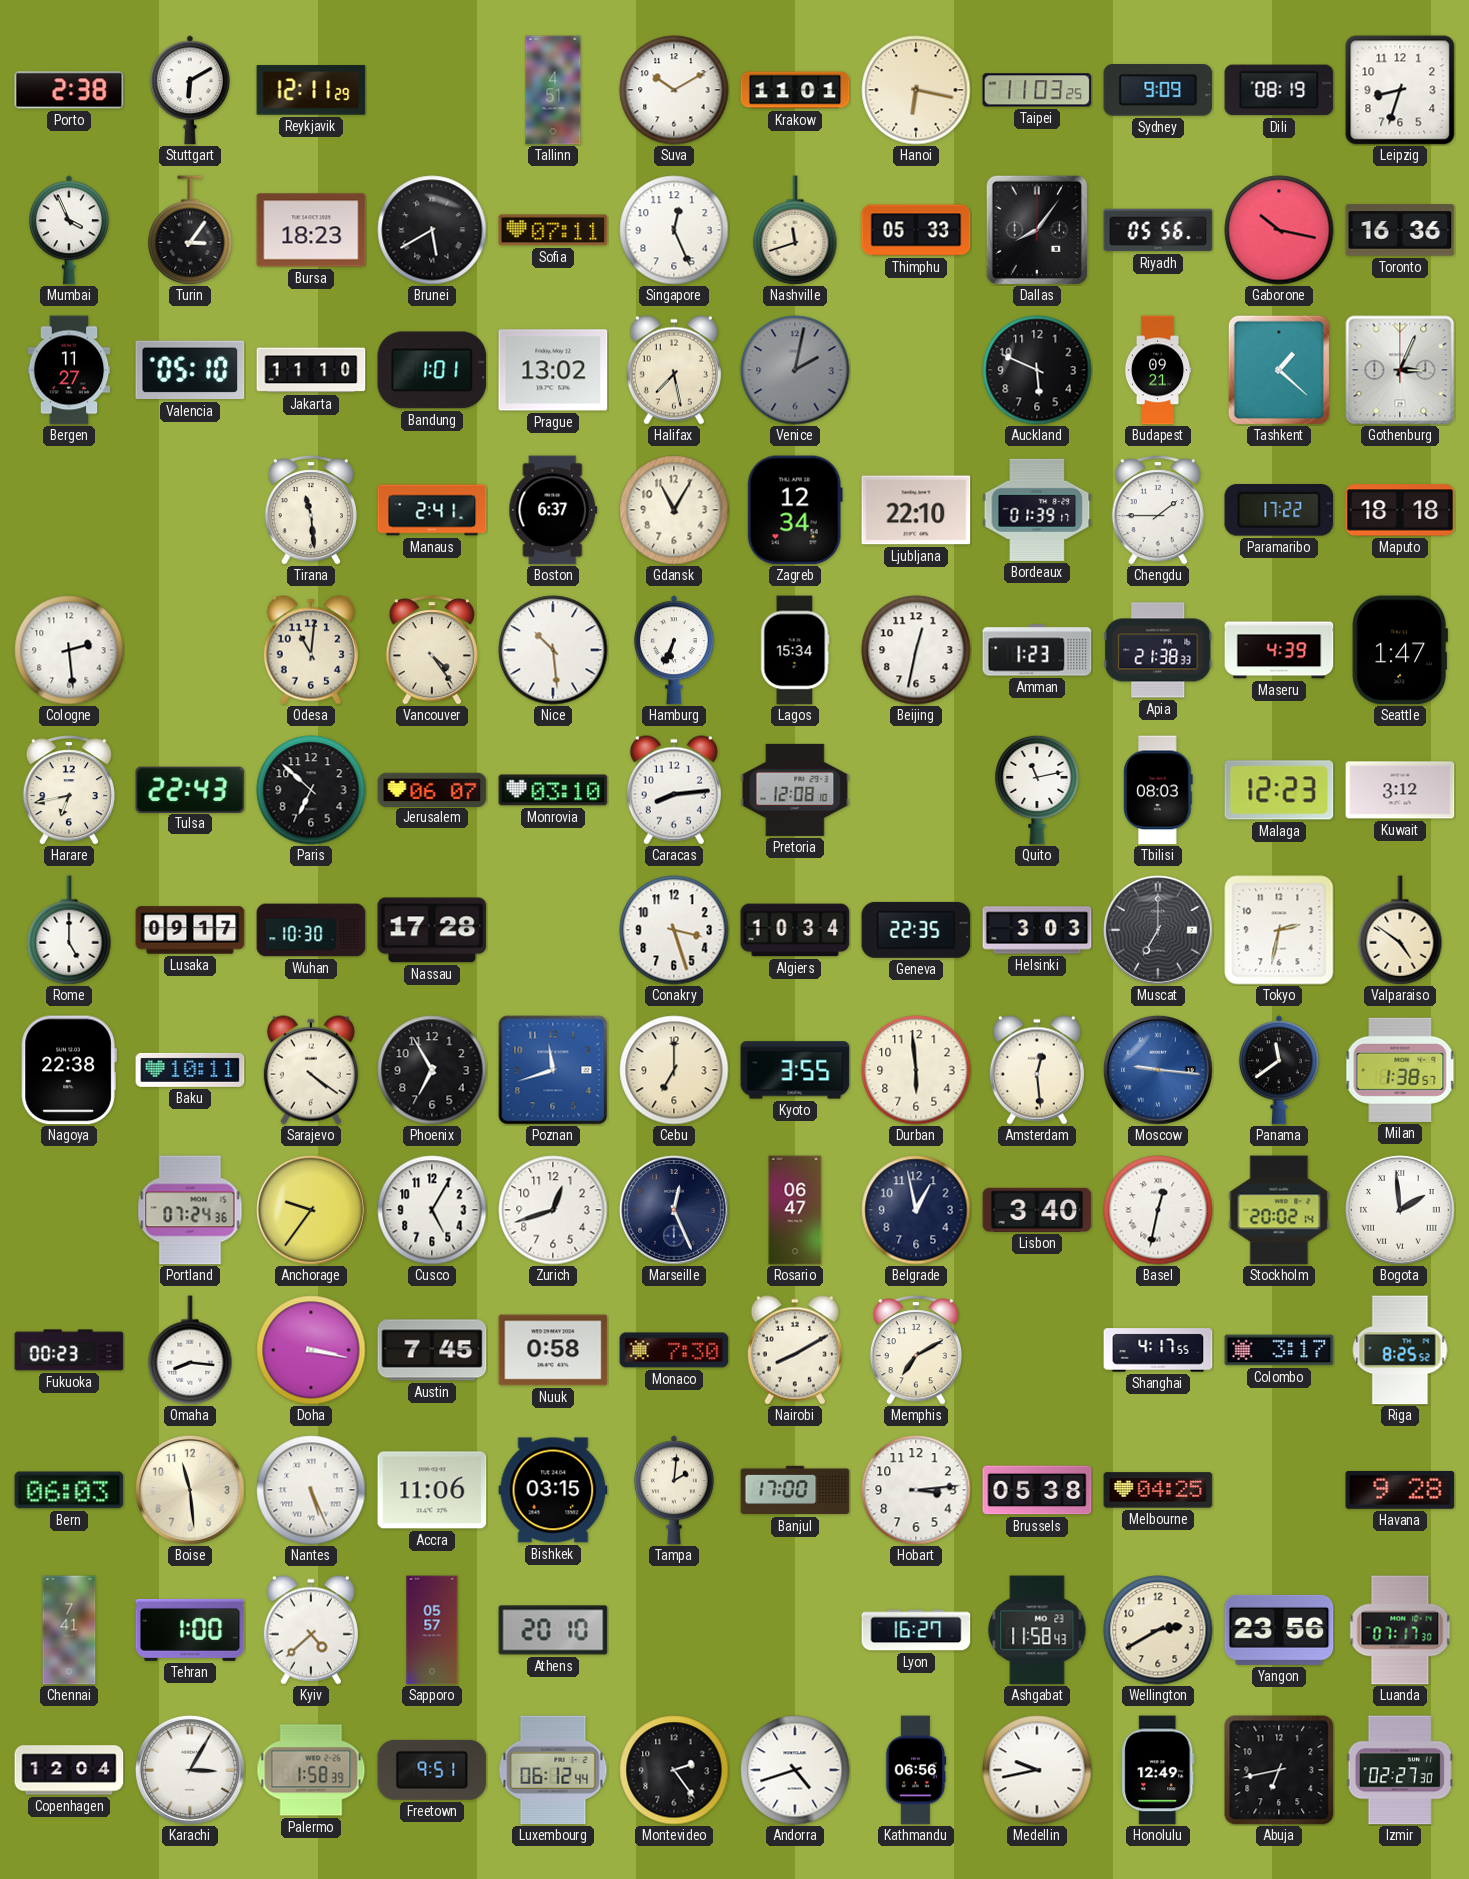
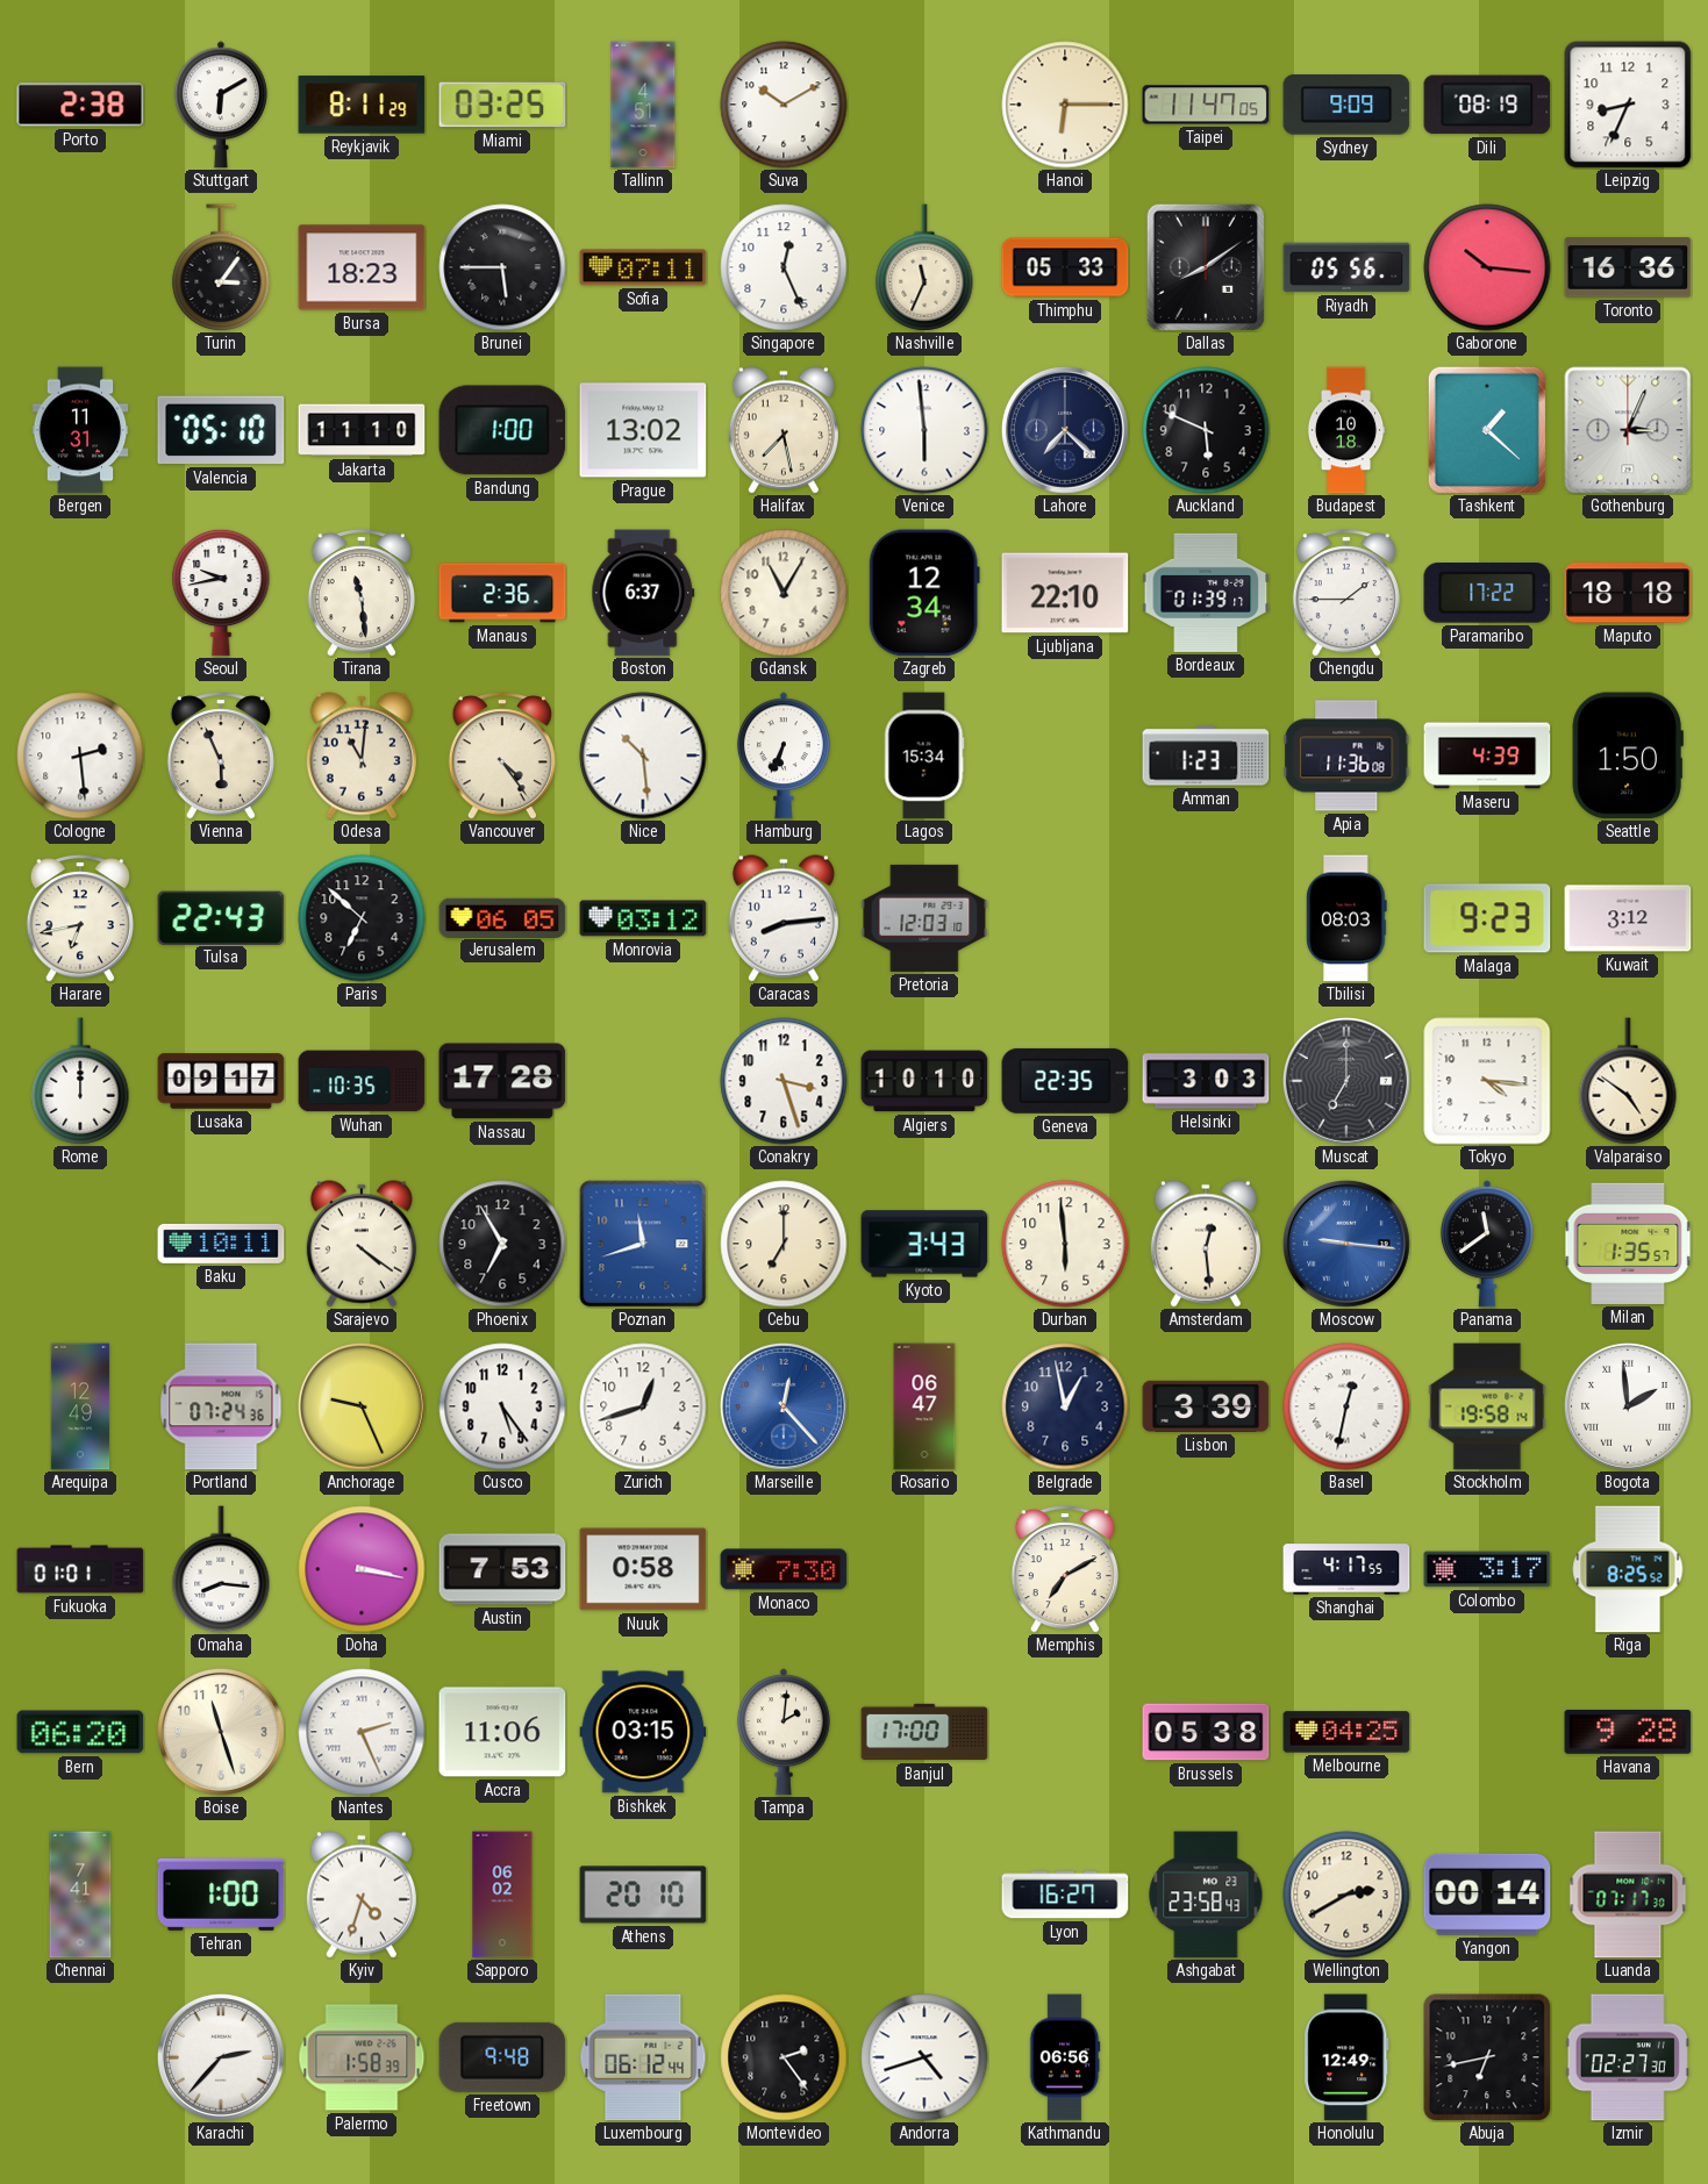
Reykjavik: 12:11 -> 8:11 (362, 105)
Miami: none -> 03:25 (502, 105)
Krakow: 11:01 -> none (795, 90)
Hanoi: 6:17 -> 6:15 (1065, 105)
Taipei: 11:03 -> 11:47 (1206, 105)
Leipzig: 8:33 -> 8:34 (1628, 105)
Mumbai: 3:56 -> none (69, 230)
Brunei: 5:40 -> 5:45 (502, 267)
Nashville: 11:42 -> 11:34 (924, 267)
Dallas: 8:06 -> 8:09 (1206, 267)
Gaborone: 10:17 -> 10:16 (1487, 267)
Bergen: 11:27 -> 11:31 (80, 430)
Bandung: 1:01 -> 1:00 (502, 430)
Venice: 2:02 -> 5:59 (924, 430)
Venice dial: grey -> white (924, 430)
Lahore: none -> 7:22 (1065, 430)
Budapest: 09:21 -> 10:18 (1346, 430)
Seoul: none -> 9:43 (221, 593)
Manaus: 2:41 -> 2:36 (502, 593)
Vienna: none -> 5:56 (221, 756)
Beijing: 12:32 -> none (916, 650)
Apia: 21:38 -> 11:36 (1346, 756)
Seattle: 1:47 -> 1:50 (1628, 756)
Jerusalem: 06:07 -> 06:05 (502, 917)
Monrovia: 03:10 -> 03:12 (643, 918)
Pretoria: 12:08 -> 12:03 (924, 918)
Quito: 11:13 -> none (1037, 790)
Malaga: 12:23 -> 9:23 (1487, 918)
Rome: 5:00 -> 12:00 (80, 1081)
Wuhan: 10:30 -> 10:35 (362, 1081)
Algiers: 10:34 -> 10:10 (924, 1081)
Tokyo: 2:32 -> 4:16 (1487, 1081)
Nagoya: 22:38 -> none (69, 1070)
Kyoto: 3:55 -> 3:43 (924, 1244)
Milan: 1:38 -> 1:35 (1628, 1244)
Arequipa: none -> 12:49 (80, 1406)
Anchorage: 9:36 -> 9:26 (362, 1406)
Cusco: 5:05 -> 5:24 (502, 1406)
Marseille: 12:26 -> 12:23 (784, 1406)
Marseille dial: navy -> blue (784, 1406)
Lisbon: 3:40 -> 3:39 (1206, 1406)
Stockholm: 20:02 -> 19:58 (1487, 1406)
Fukuoka: 00:23 -> 01:01 (80, 1569)
Austin: 7:45 -> 7:53 (502, 1569)
Nairobi: 8:10 -> none (795, 1350)
Bern: 06:03 -> 06:20 (80, 1732)
Boise: 11:29 -> 11:27 (221, 1732)
Nantes: 5:26 -> 2:26 (362, 1732)
Hobart: 3:14 -> none (916, 1490)
Kyiv: 4:38 -> 4:33 (362, 1895)
Sapporo: 05:57 -> 06:02 (502, 1895)
Ashgabat: 11:58 -> 23:58 (1206, 1895)
Yangon: 23:56 -> 00:14 (1487, 1895)
Copenhagen: 12:04 -> none (69, 1770)
Karachi: 3:05 -> 2:37 (221, 2057)
Freetown: 9:51 -> 9:48 (502, 2057)
Medellin: 9:43 -> none (1037, 1770)
